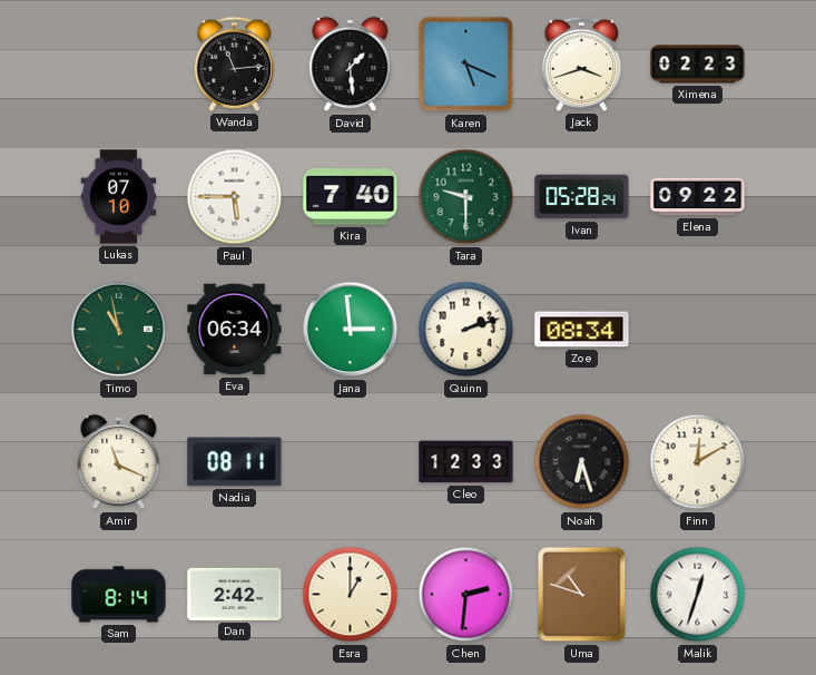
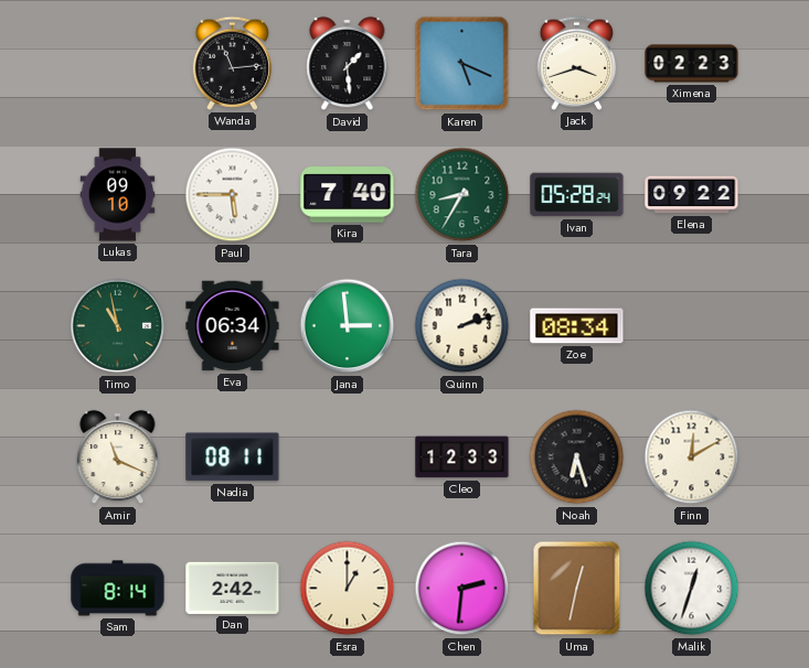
Lukas: 07:10 -> 09:10 (118, 195)
Tara: 9:30 -> 8:35 (462, 195)
Uma: 10:48 -> 12:32 (577, 589)
